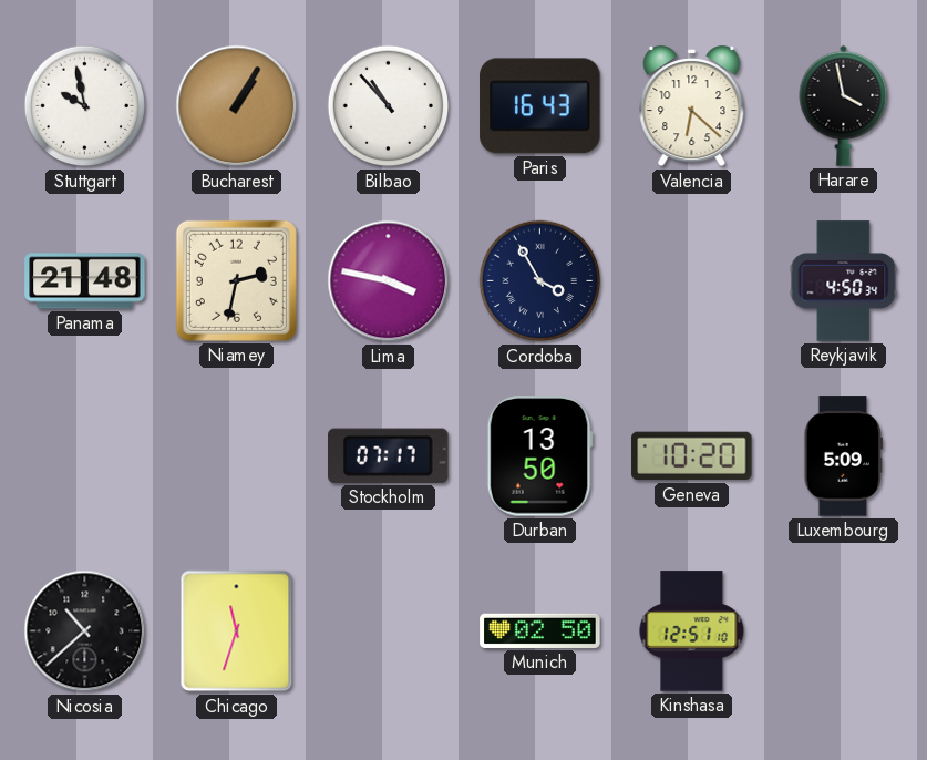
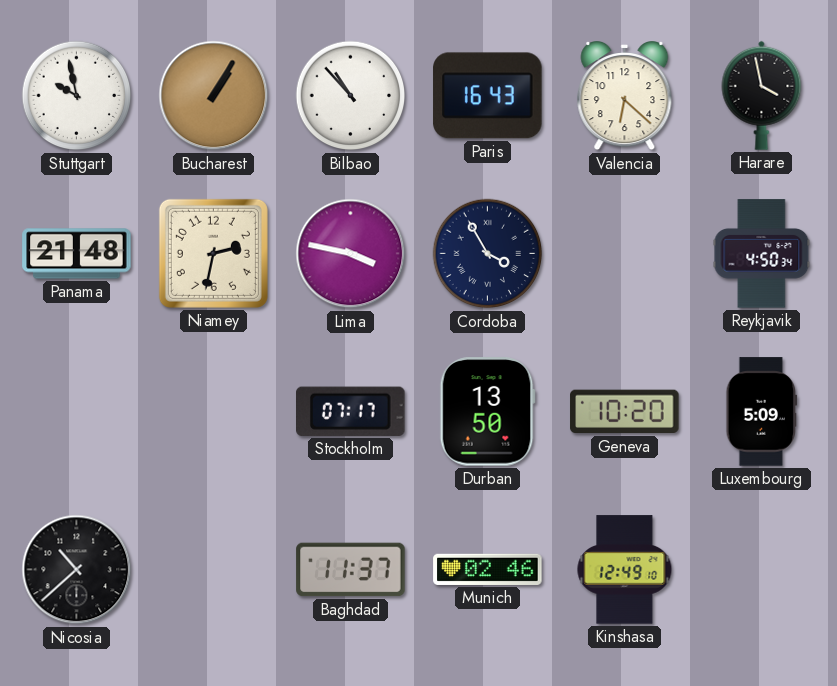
Chicago: 11:33 -> none (237, 631)
Baghdad: none -> 11:37 (351, 570)
Munich: 02:50 -> 02:46 (488, 569)
Kinshasa: 12:51 -> 12:49 (625, 570)
